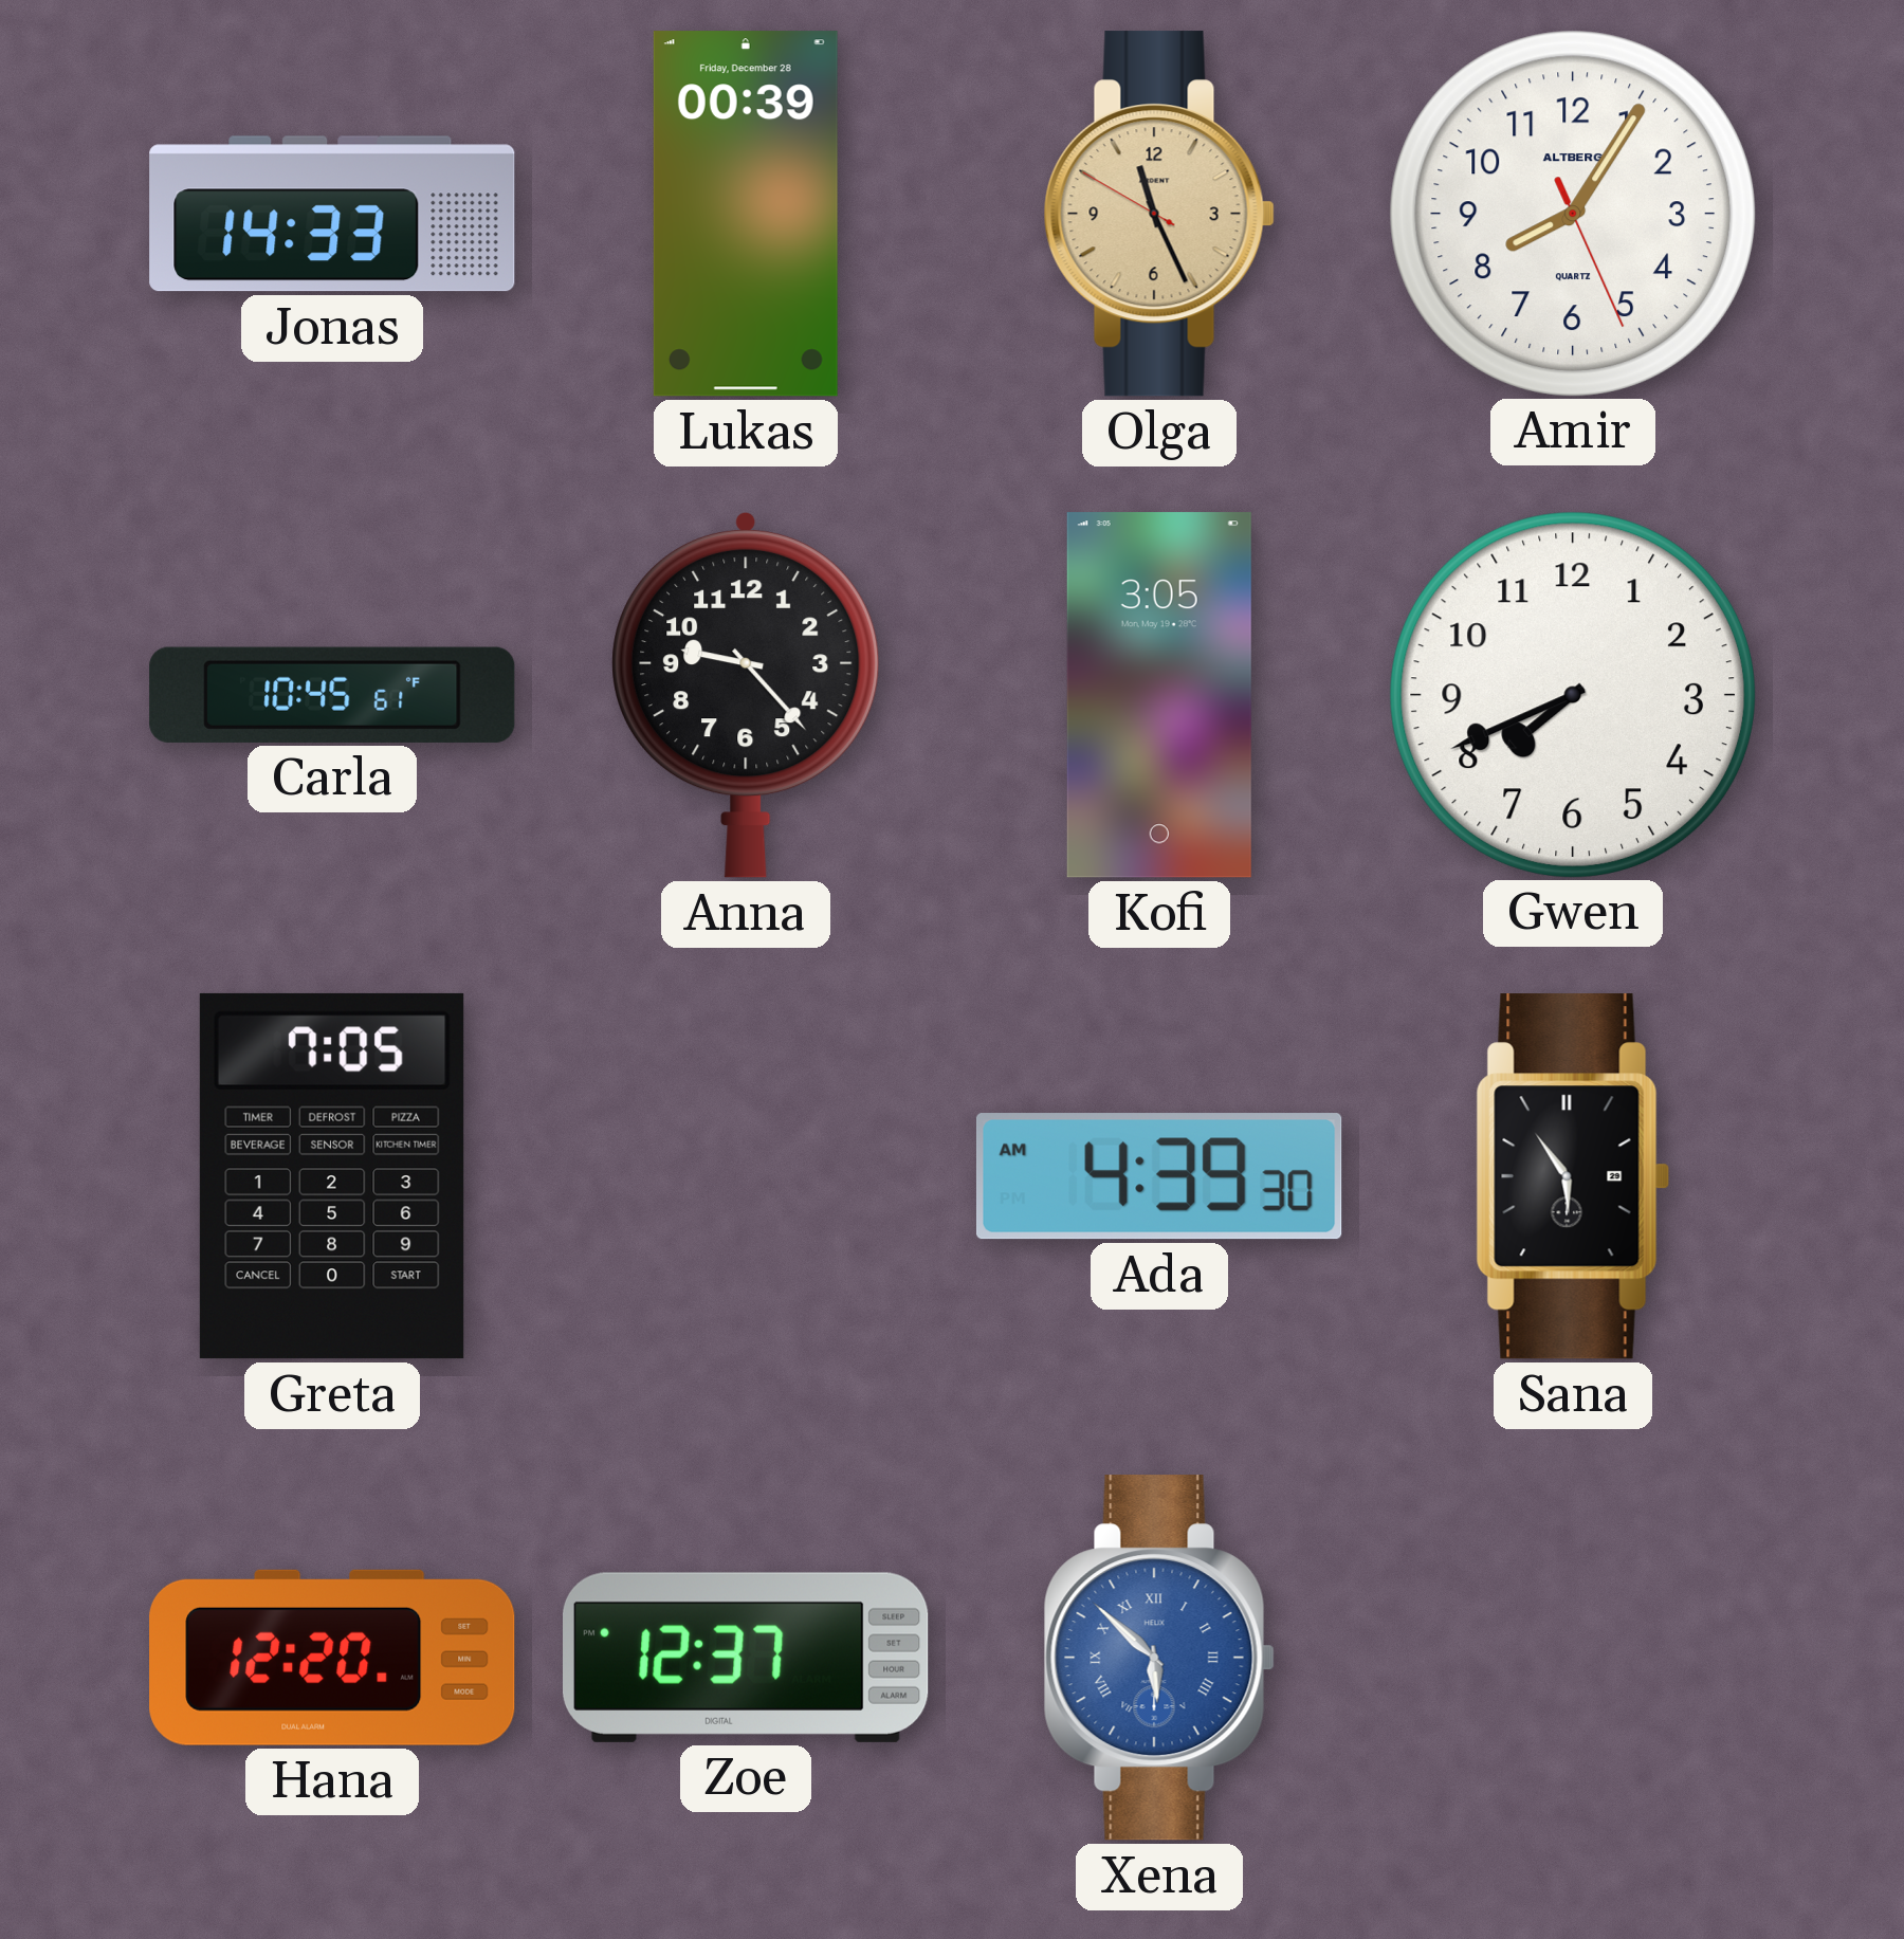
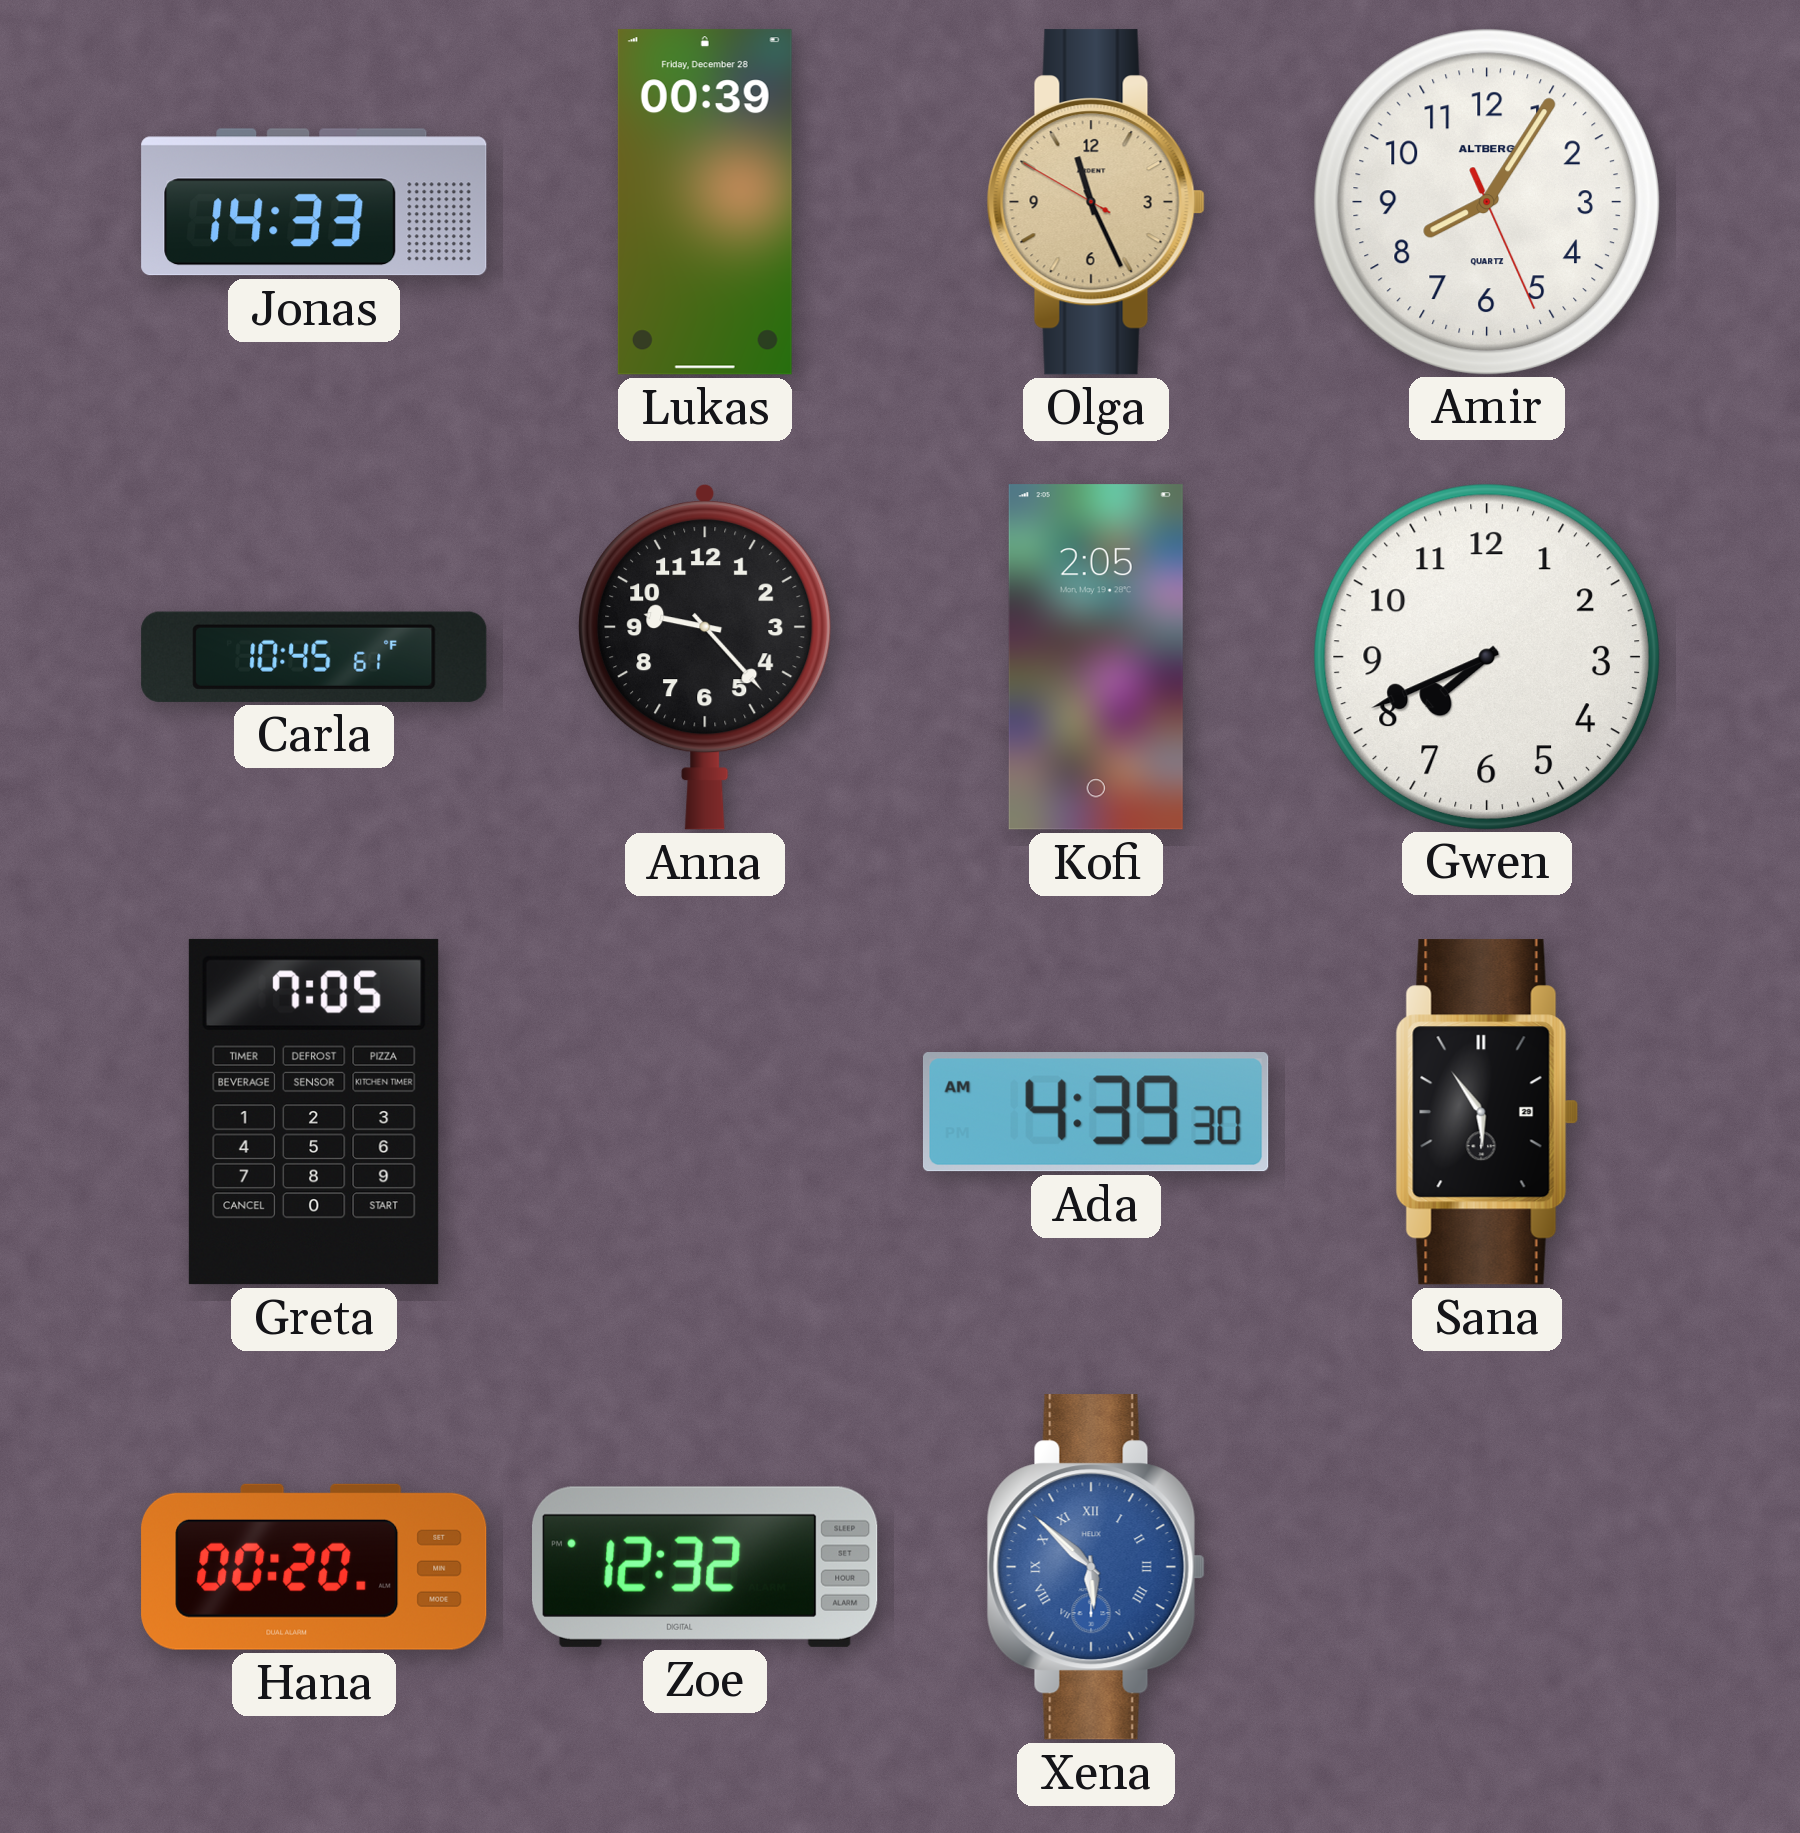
Kofi: 3:05 -> 2:05 (1096, 657)
Hana: 12:20 -> 00:20 (314, 1567)
Zoe: 12:37 -> 12:32 (706, 1567)
